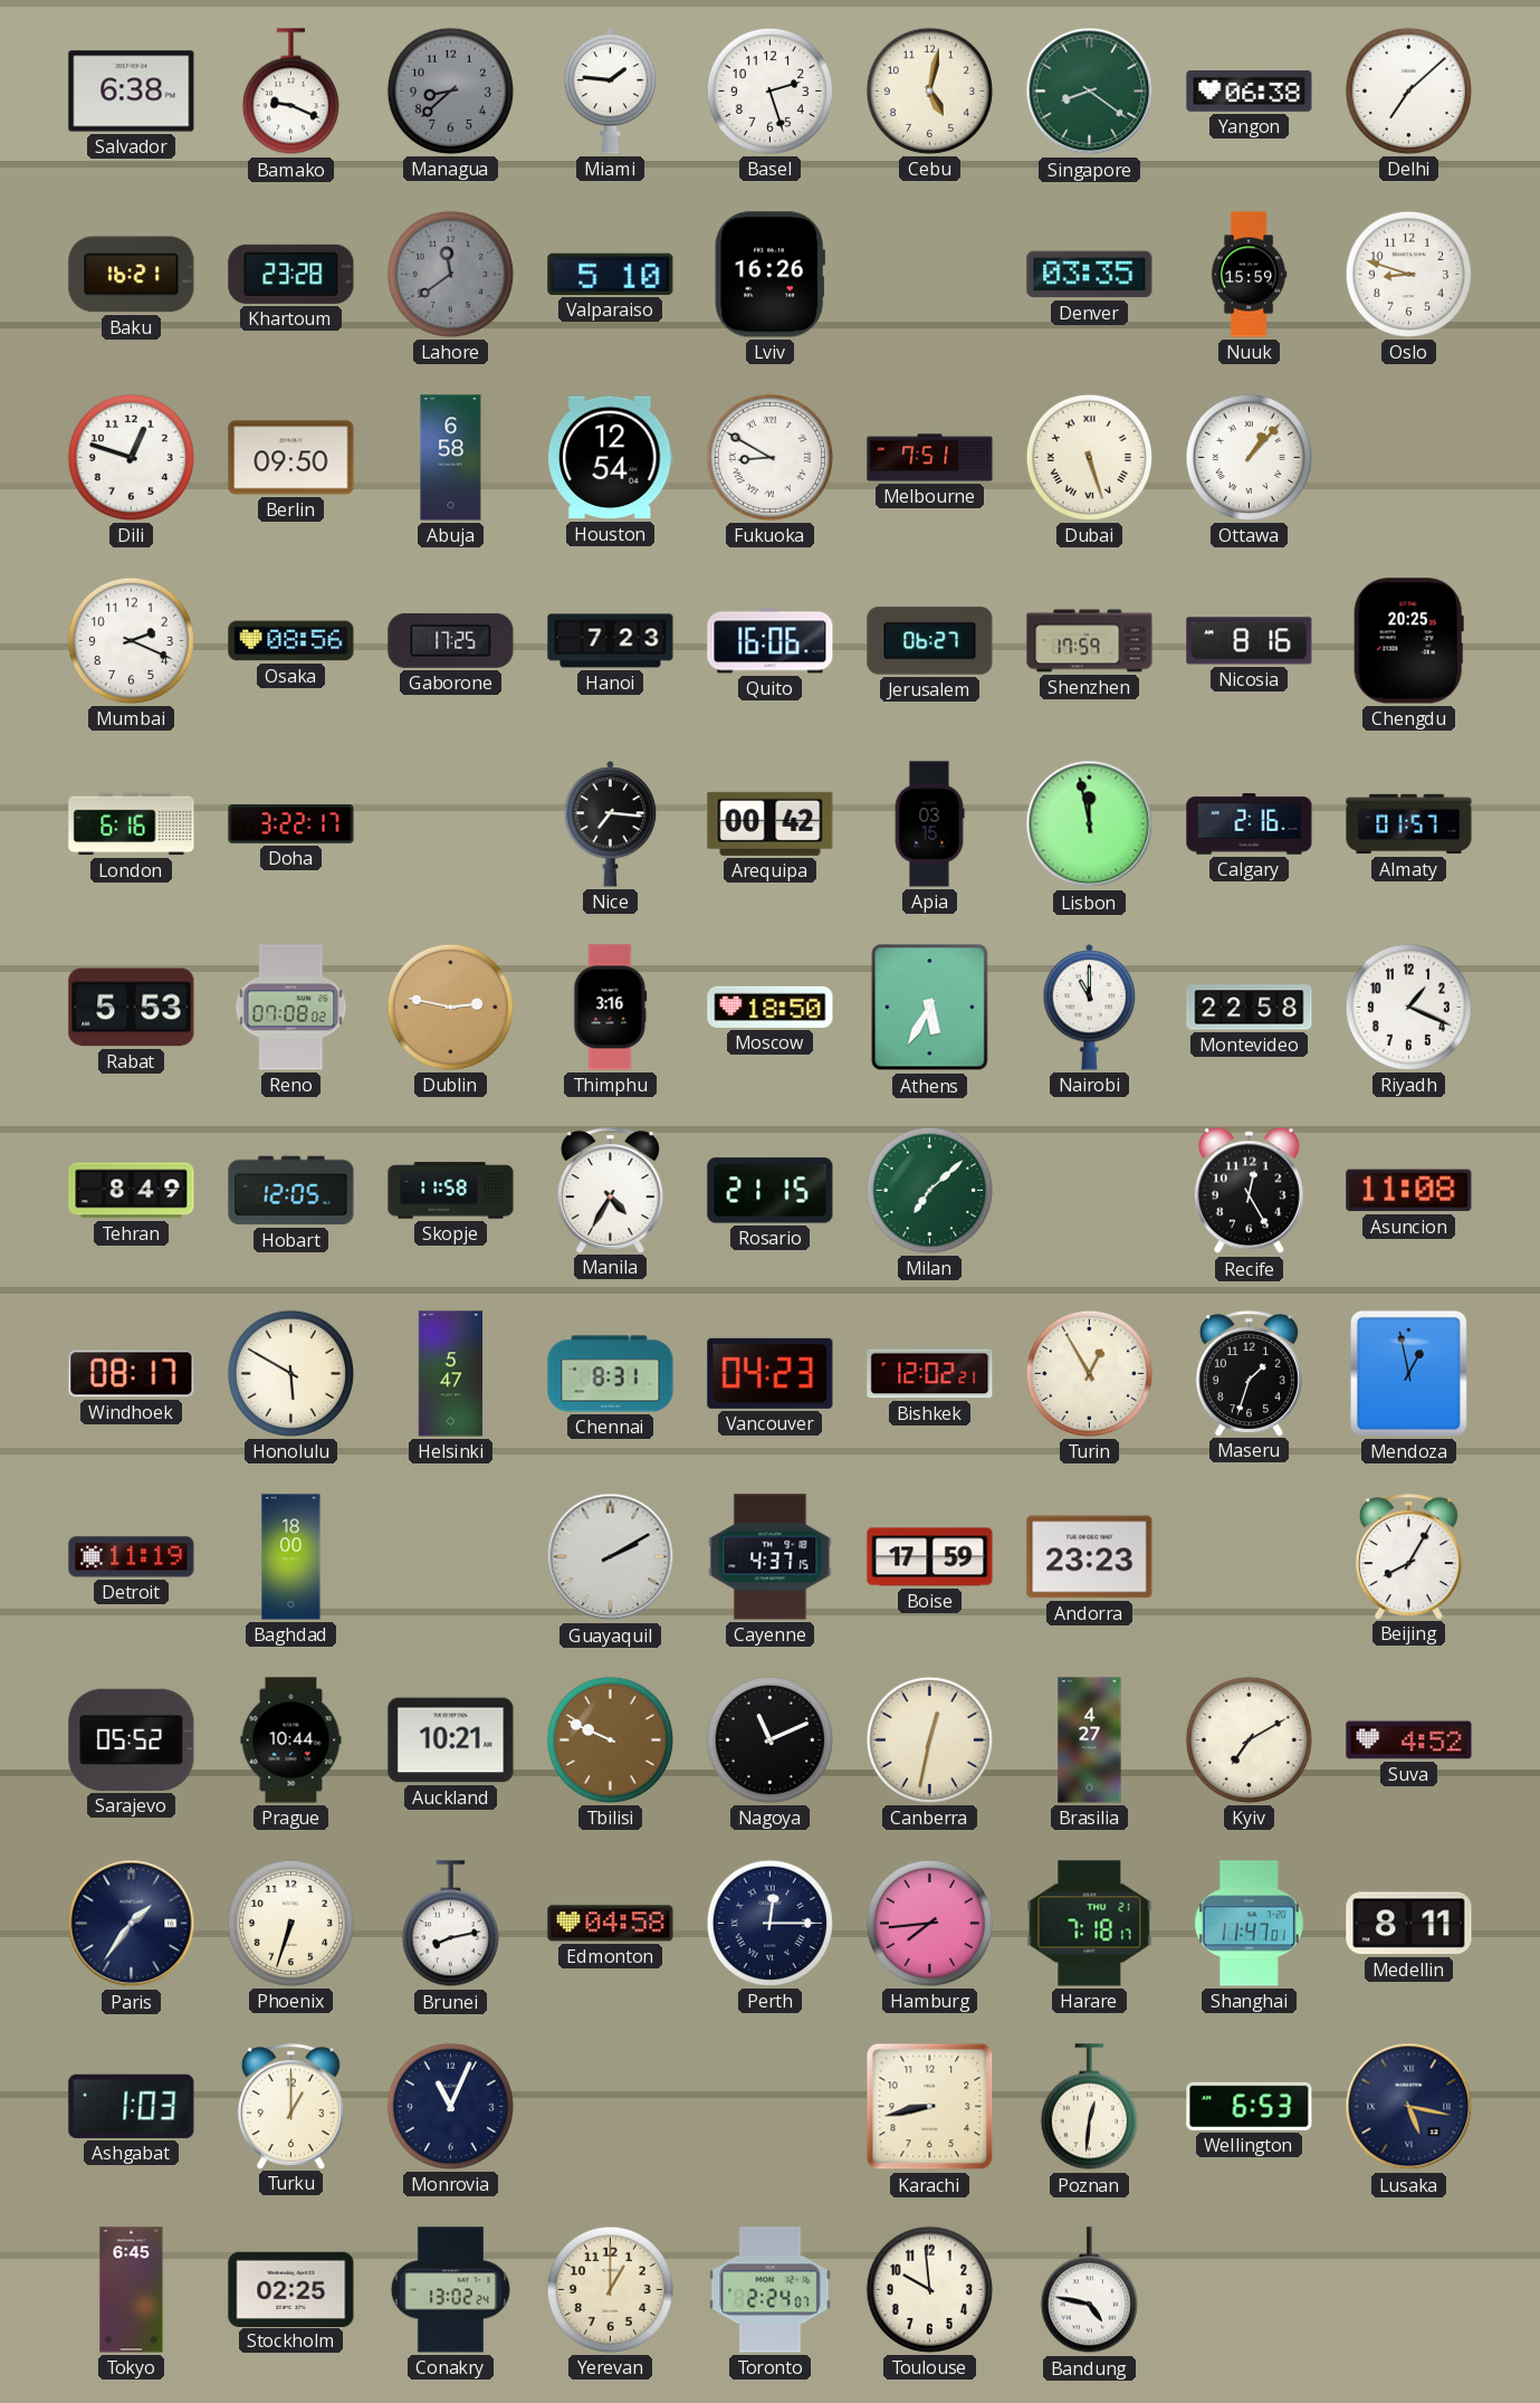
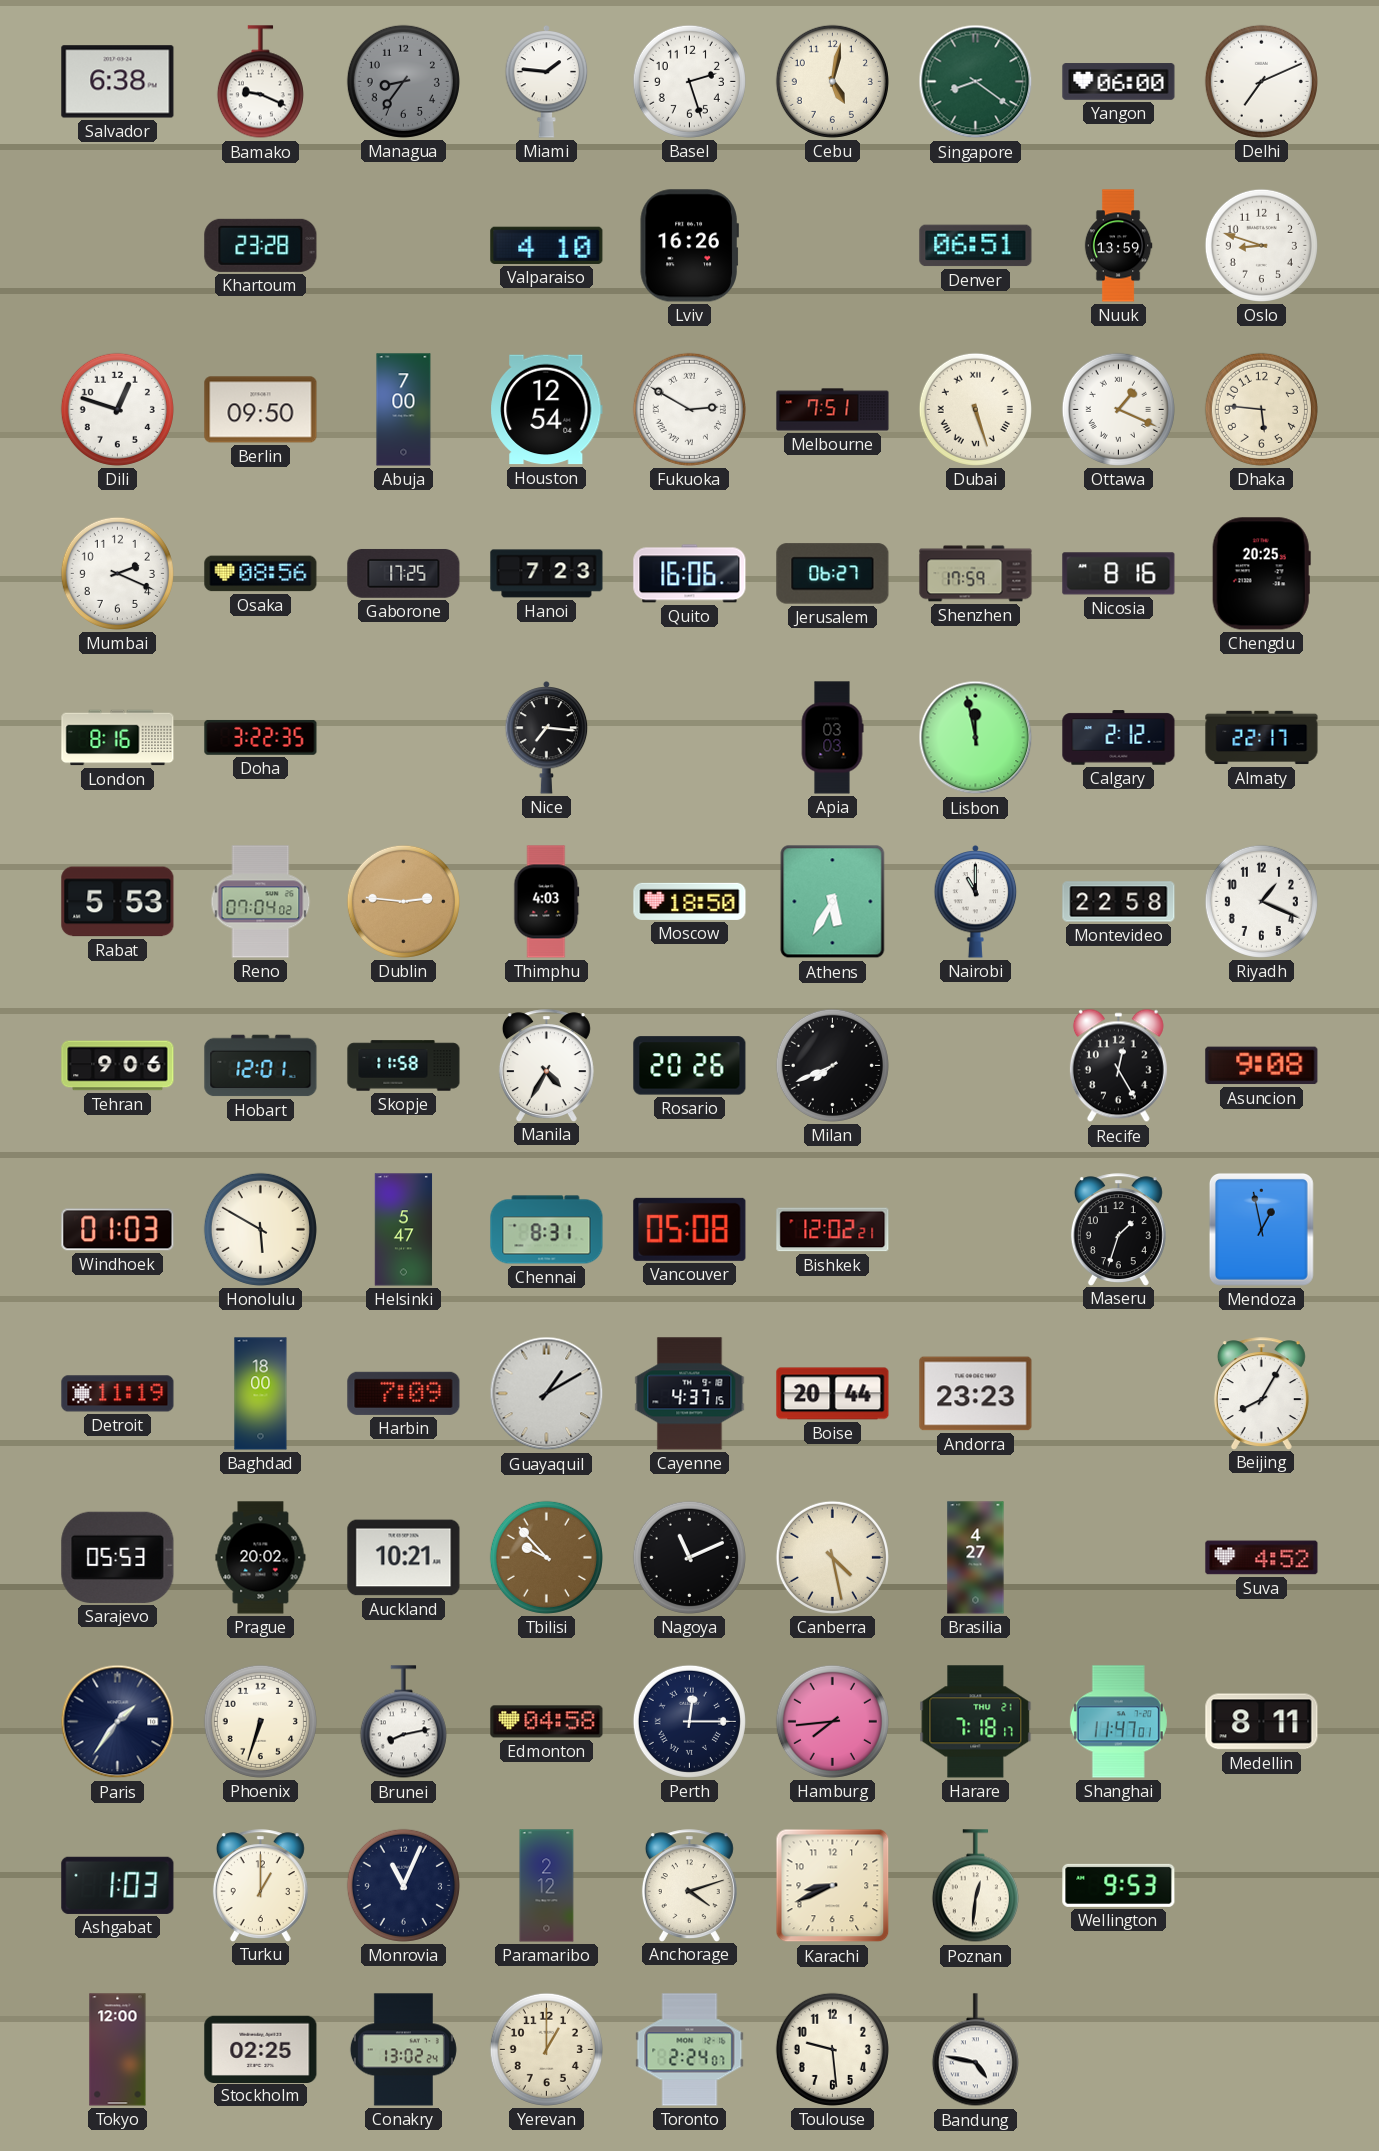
Managua: 8:38 -> 8:36 (403, 81)
Yangon: 06:38 -> 06:00 (1119, 82)
Delhi: 7:08 -> 7:11 (1261, 81)
Baku: 16:21 -> none (132, 275)
Lahore: 11:39 -> none (450, 274)
Valparaiso: 5:10 -> 4:10 (547, 245)
Denver: 03:35 -> 06:51 (976, 246)
Nuuk: 15:59 -> 13:59 (1118, 246)
Abuja: 6:58 -> 7:00 (404, 410)
Fukuoka: 8:50 -> 2:50 (689, 409)
Ottawa: 1:07 -> 1:19 (1118, 409)
Dhaka: none -> 5:46 (1261, 409)
London: 6:16 -> 8:16 (118, 738)
Doha: 3:22:17 -> 3:22:35 (261, 738)
Arequipa: 00:42 -> none (771, 823)
Apia: 03:15 -> 03:03 (832, 738)
Calgary: 2:16 -> 2:12 (1119, 738)
Almaty: 01:57 -> 22:17 (1262, 738)
Reno: 07:08 -> 07:04 (261, 902)
Dublin: 2:47 -> 2:46 (403, 901)
Thimphu: 3:16 -> 4:03 (547, 902)
Tehran: 8:49 -> 9:06 (118, 1066)
Hobart: 12:05 -> 12:01 (261, 1066)
Rosario: 21:15 -> 20:26 (690, 1066)
Milan: 7:08 -> 7:41 (832, 1065)
Milan dial: green -> black (832, 1065)
Asuncion: 11:08 -> 9:08 (1262, 1066)
Windhoek: 08:17 -> 01:03 (118, 1230)
Vancouver: 04:23 -> 05:08 (690, 1229)
Turin: 12:55 -> none (1089, 1373)
Harbin: none -> 7:09 (404, 1393)
Guayaquil: 2:10 -> 1:10 (547, 1394)
Boise: 17:59 -> 20:44 (833, 1394)
Sarajevo: 05:52 -> 05:53 (118, 1557)
Prague: 10:44 -> 20:02 (261, 1558)
Tbilisi: 9:49 -> 9:53 (546, 1557)
Canberra: 12:32 -> 4:28 (832, 1557)
Kyiv: 7:10 -> none (1249, 1739)
Paramaribo: none -> 2:12 (547, 1886)
Anchorage: none -> 4:12 (689, 1885)
Karachi: 8:43 -> 8:41 (833, 1886)
Wellington: 6:53 -> 9:53 (1119, 1885)
Lusaka: 5:17 -> none (1409, 2107)
Tokyo: 6:45 -> 12:00 (118, 2050)
Toulouse: 9:59 -> 9:29 (832, 2049)
